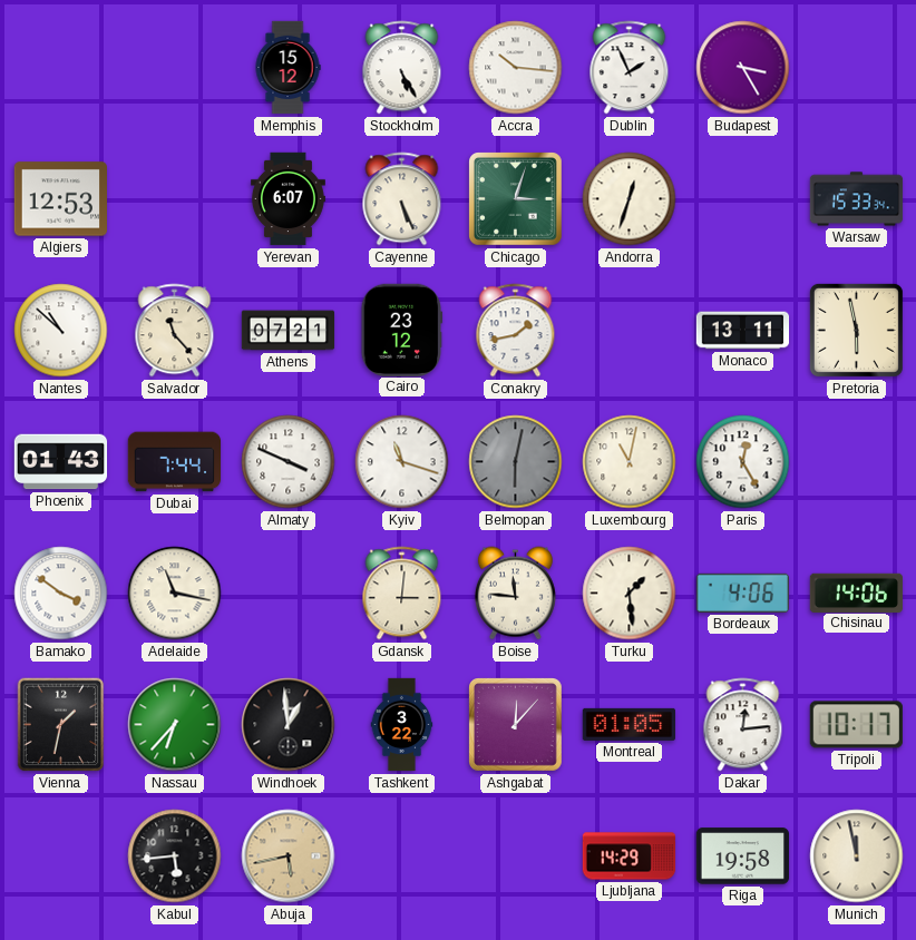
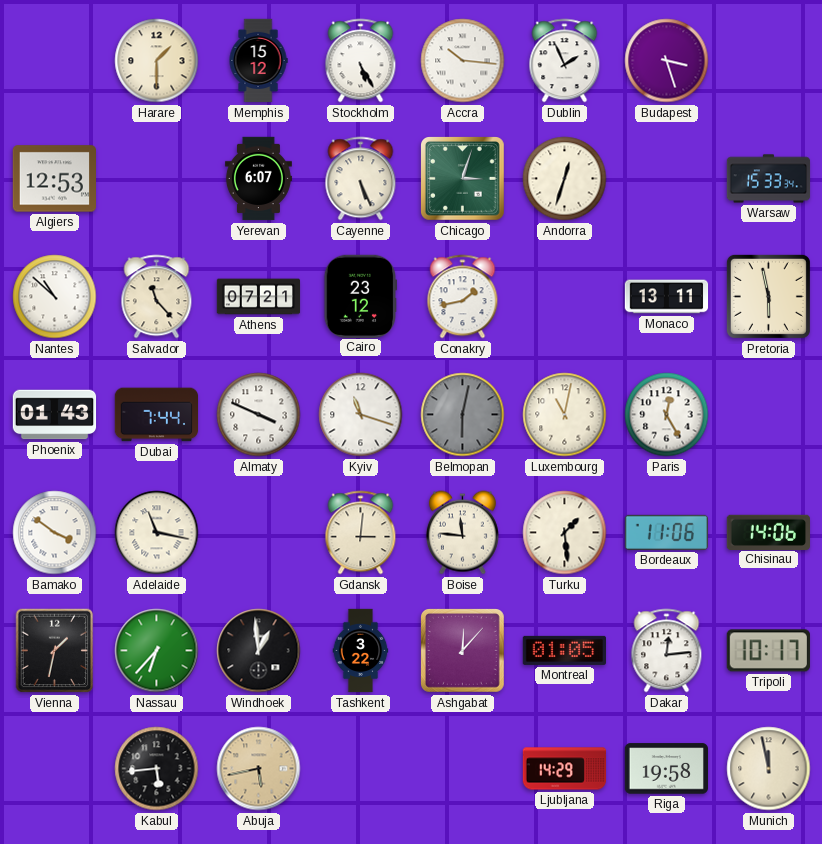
Harare: none -> 1:30 (157, 61)
Budapest: 3:25 -> 3:27 (667, 61)
Bordeaux: 4:06 -> 11:06 (667, 532)
